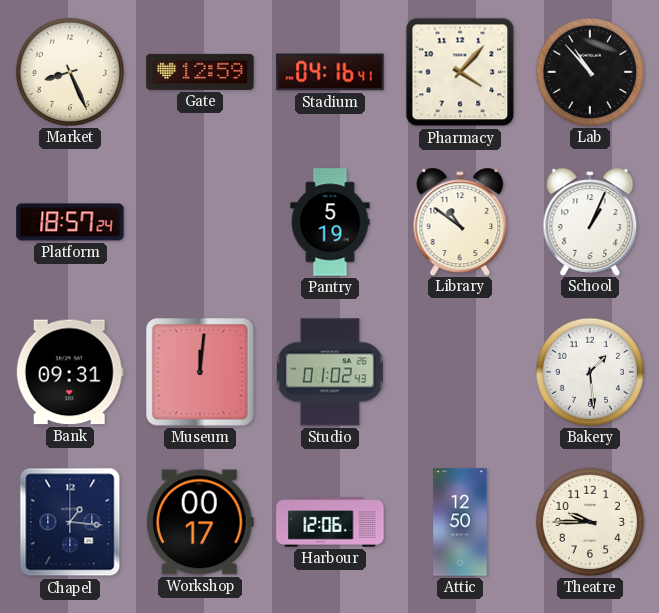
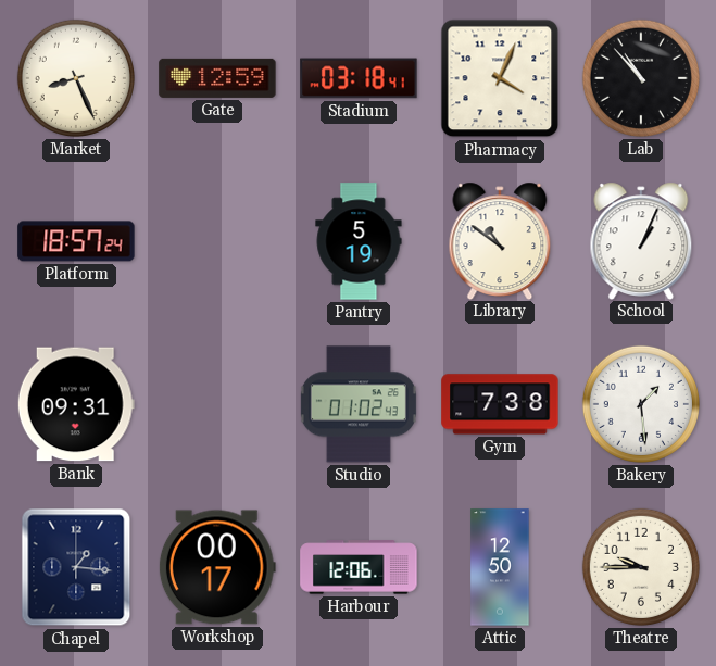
Stadium: 04:16 -> 03:18 (359, 78)
Pharmacy: 4:07 -> 4:04 (500, 78)
Museum: 12:01 -> none (201, 373)
Gym: none -> 7:38 (500, 404)
